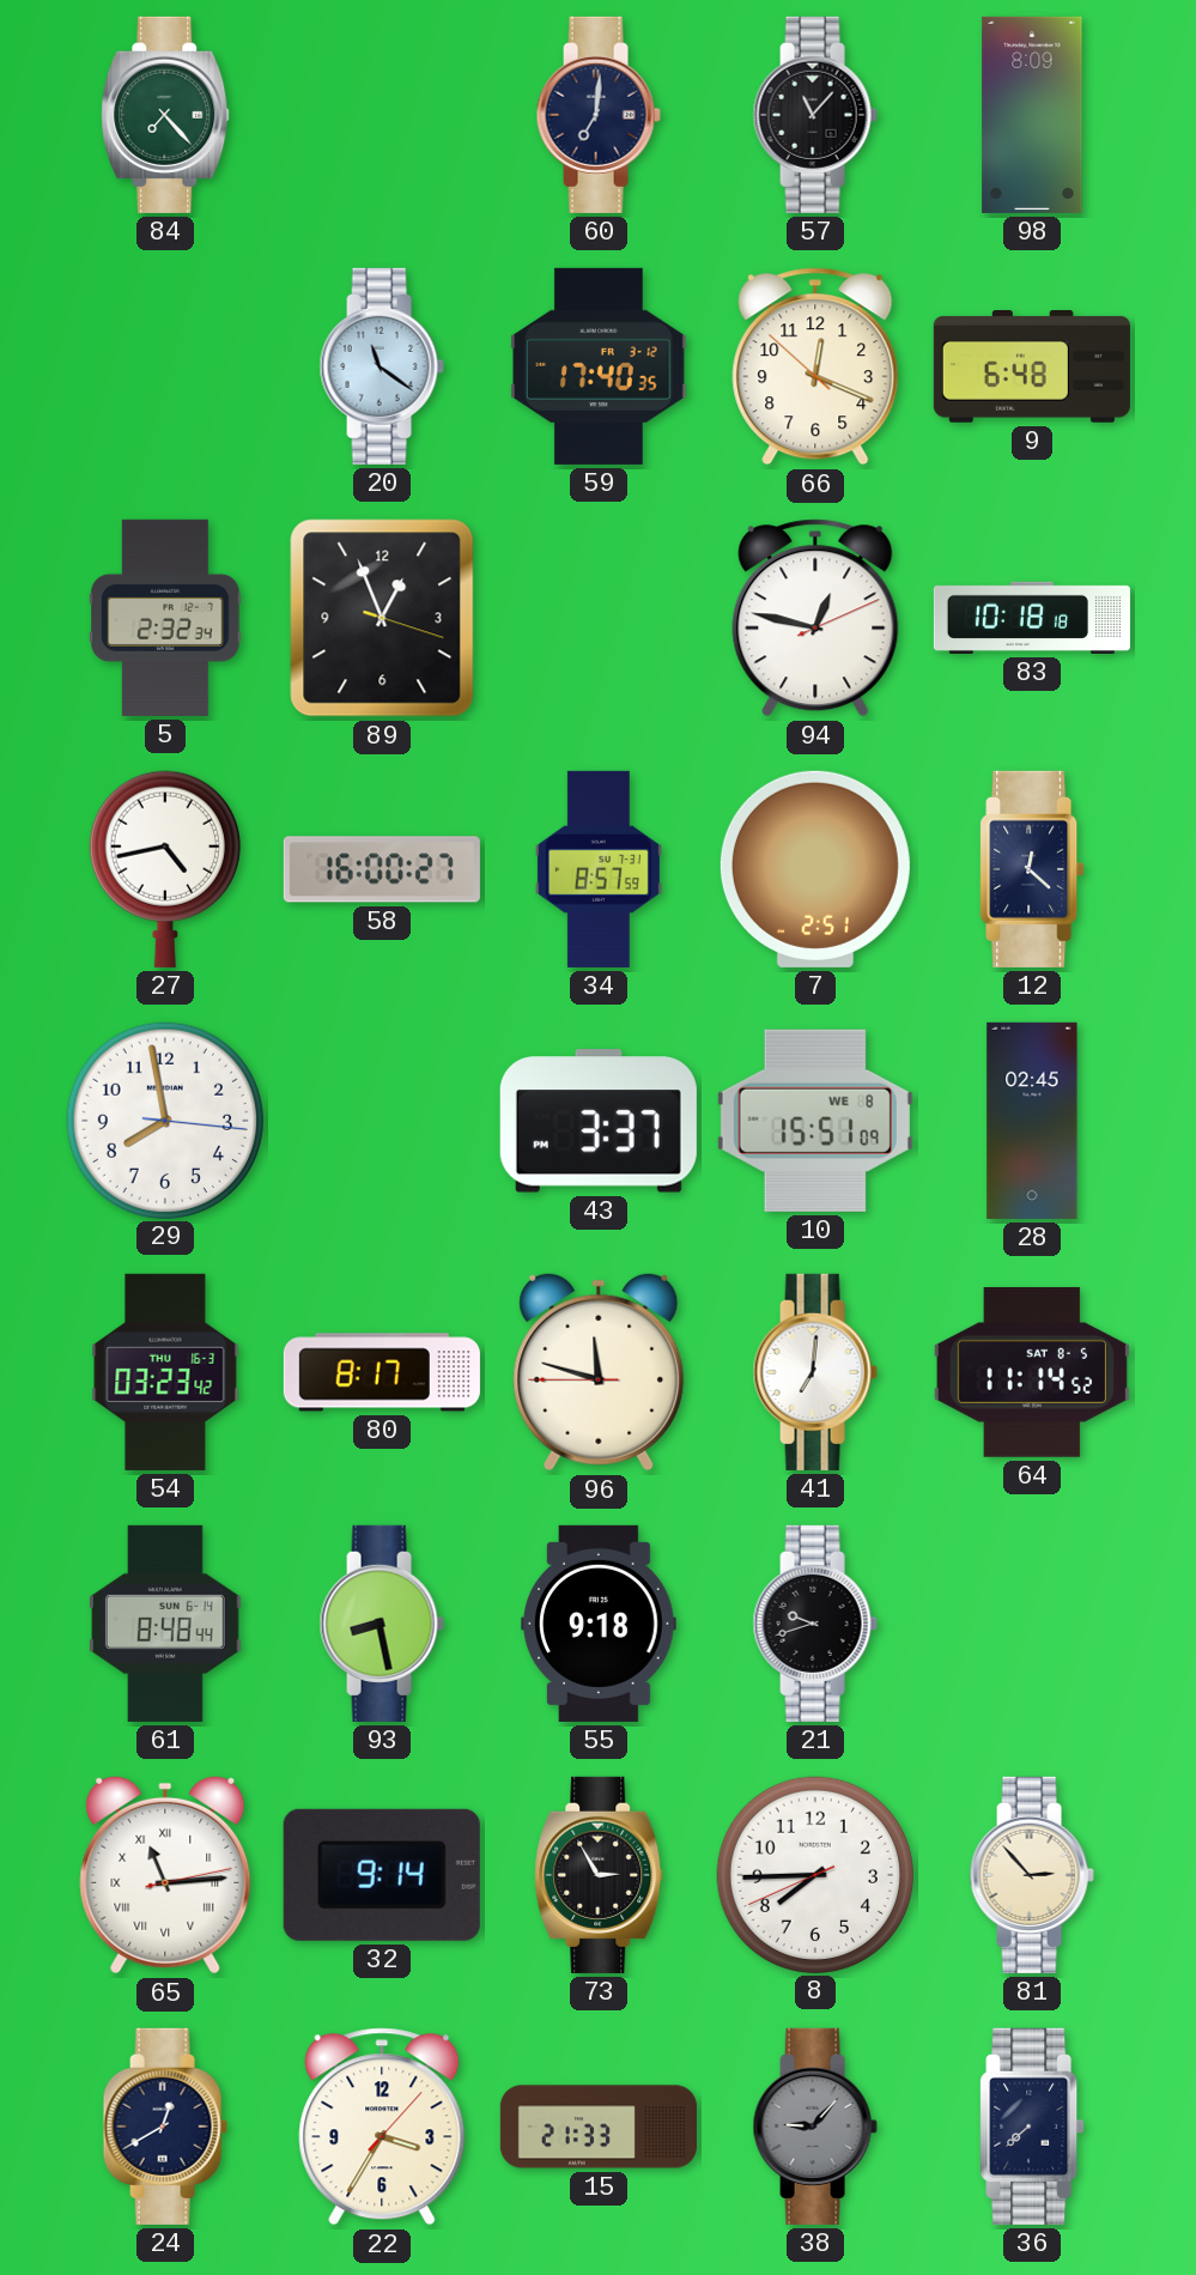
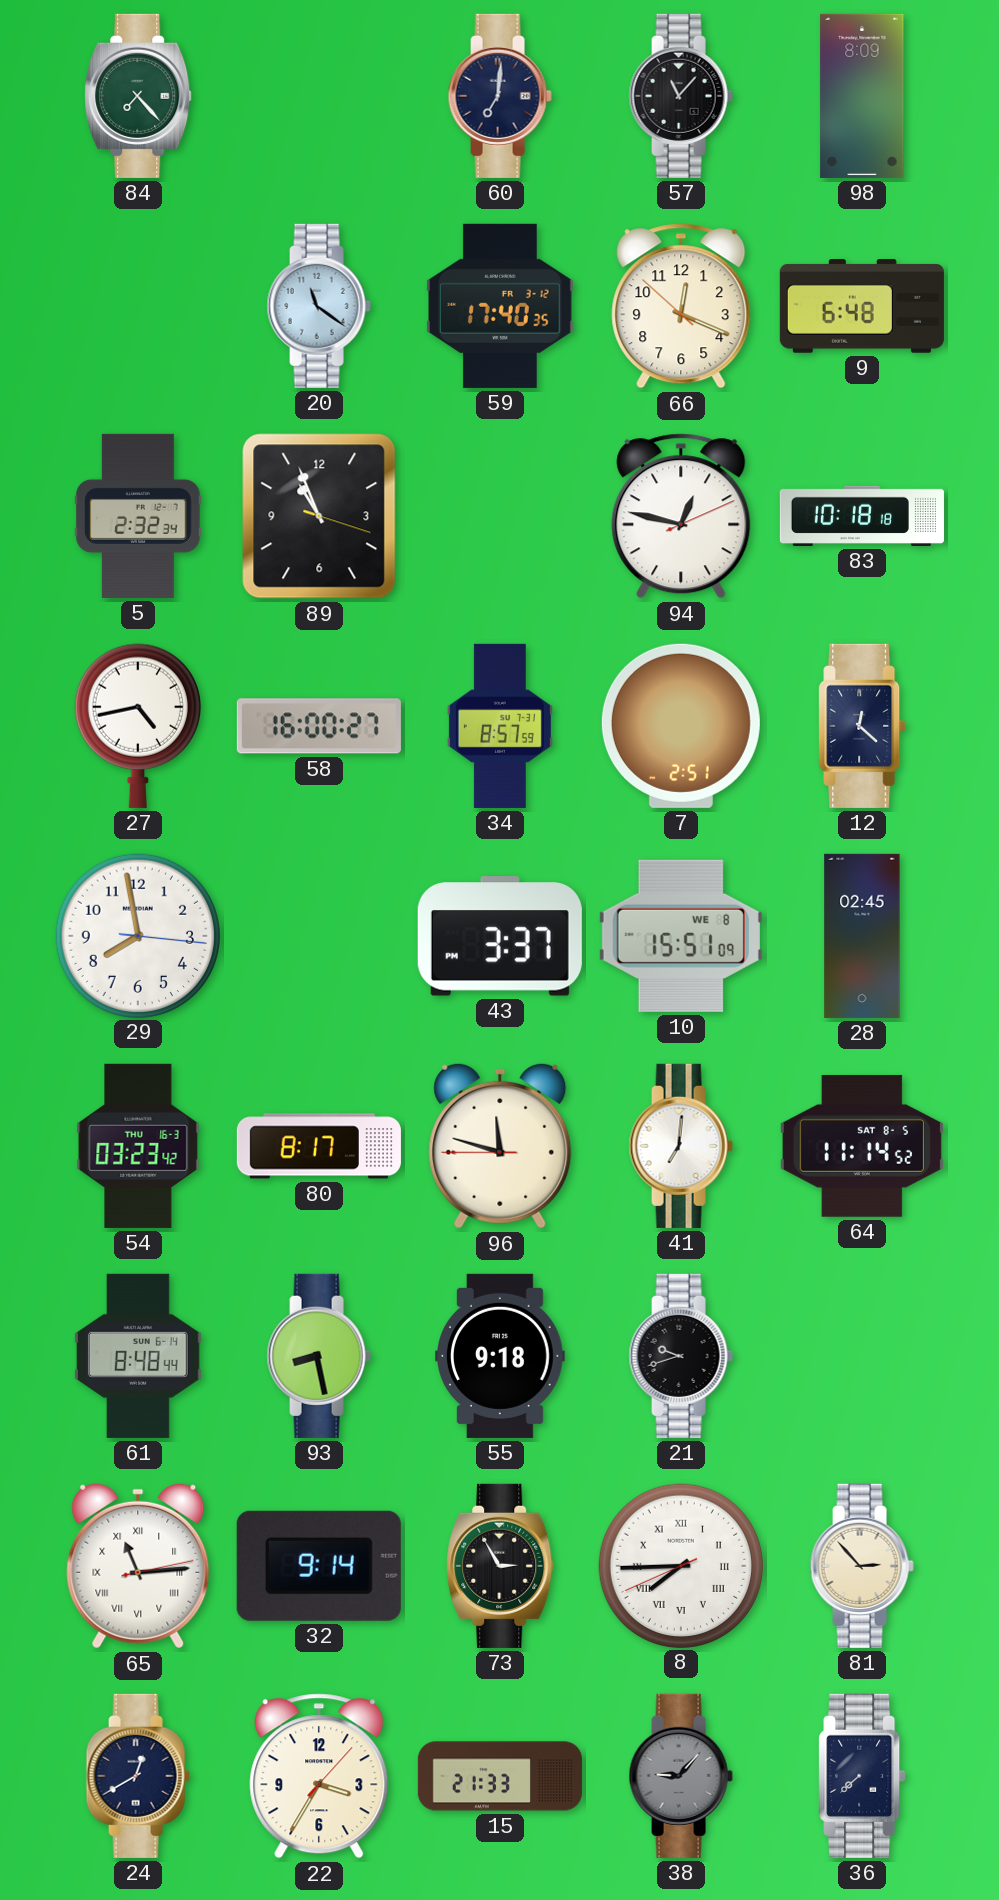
89: 12:56 -> 10:56 (319, 516)
8 numerals: Arabic -> Roman (680, 1565)
